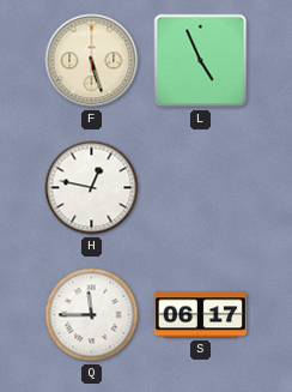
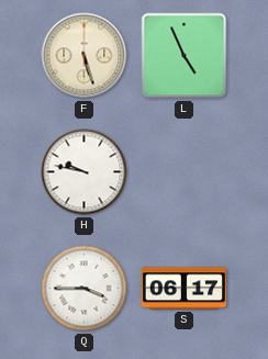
H: 12:47 -> 9:47 (85, 172)
Q: 11:45 -> 3:45 (85, 289)
